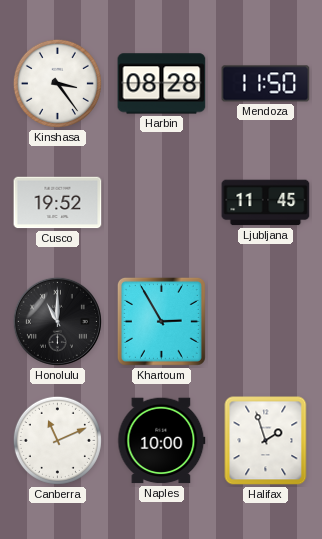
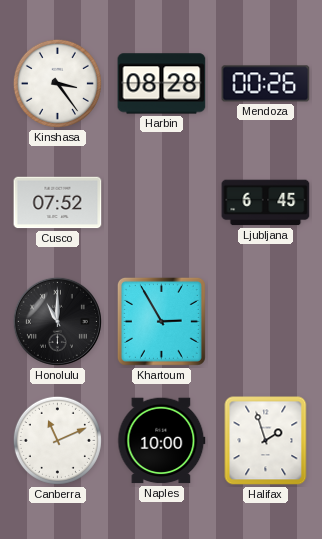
Mendoza: 11:50 -> 00:26 (266, 84)
Cusco: 19:52 -> 07:52 (58, 203)
Ljubljana: 11:45 -> 6:45 (266, 203)
